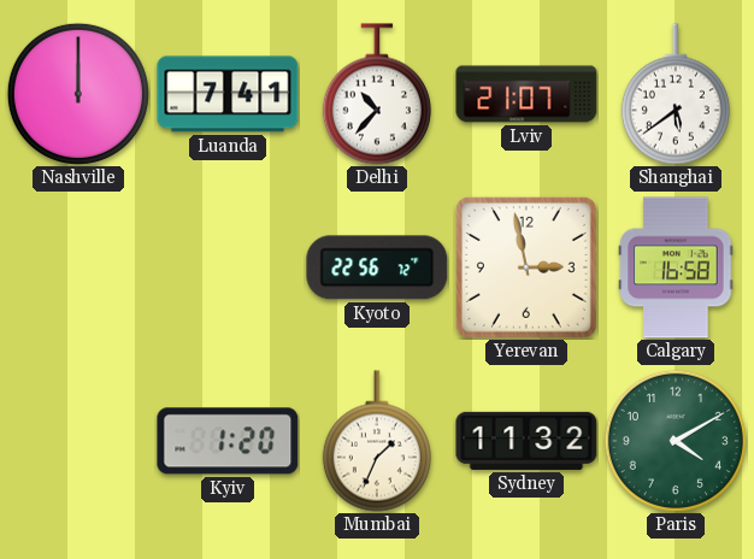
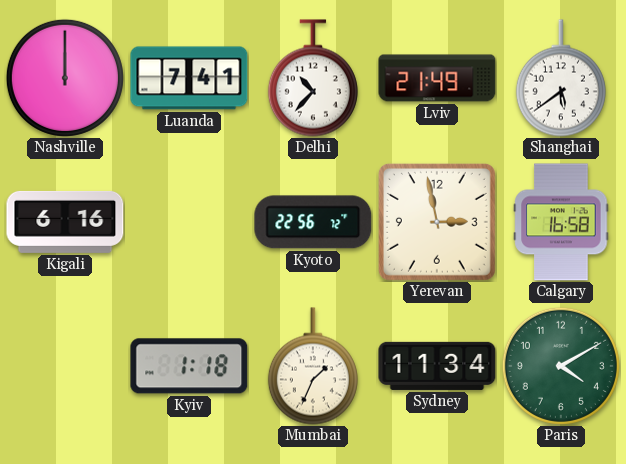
Lviv: 21:07 -> 21:49 (437, 78)
Kigali: none -> 6:16 (65, 222)
Kyiv: 1:20 -> 1:18 (189, 366)
Sydney: 11:32 -> 11:34 (437, 366)
